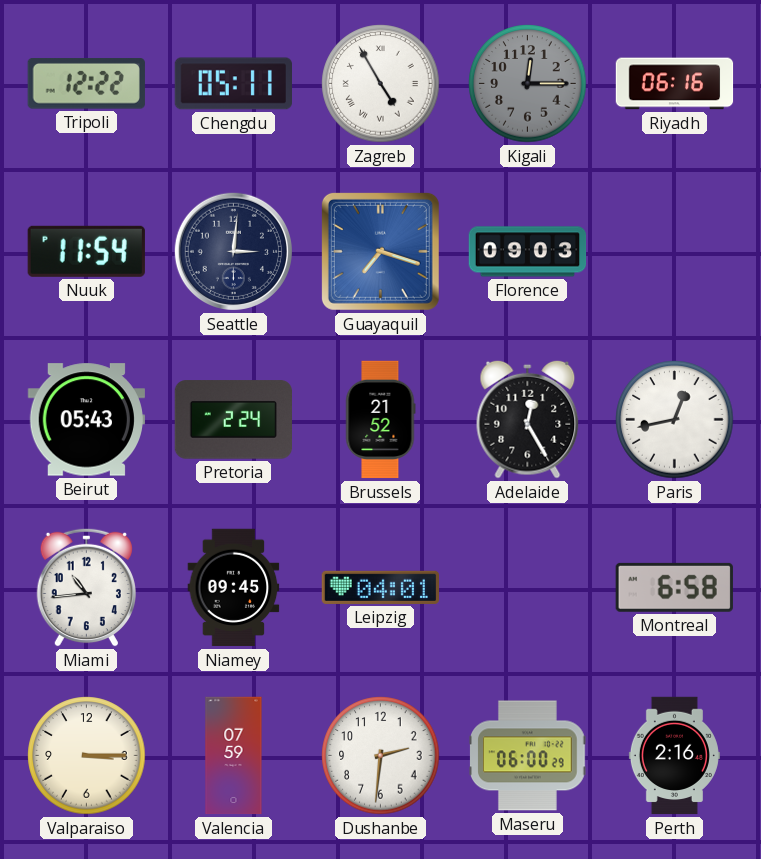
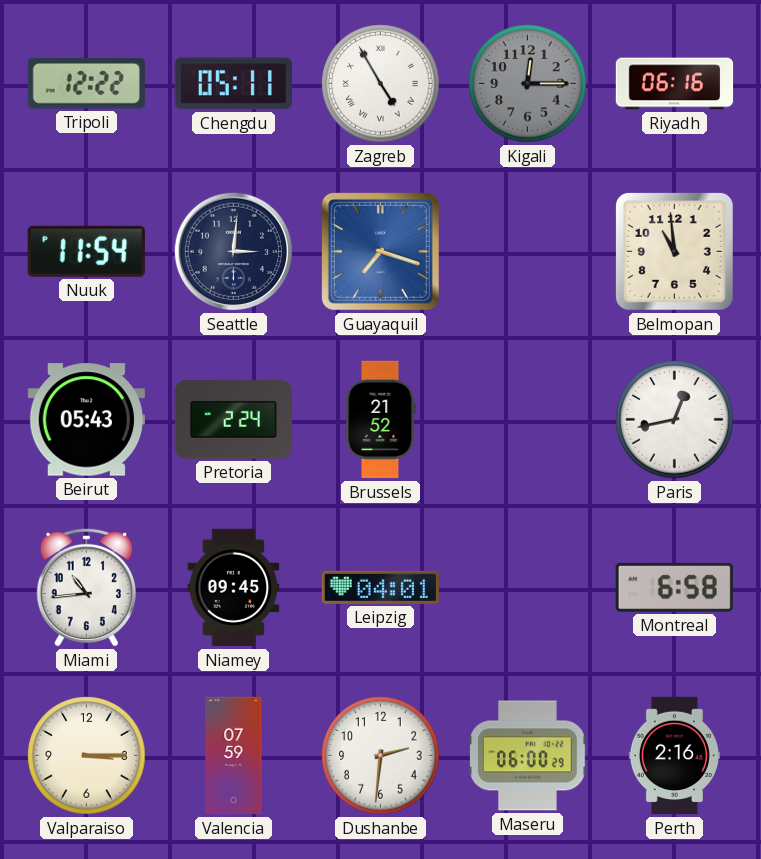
Florence: 09:03 -> none (528, 252)
Belmopan: none -> 10:59 (674, 251)
Adelaide: 12:25 -> none (528, 419)
